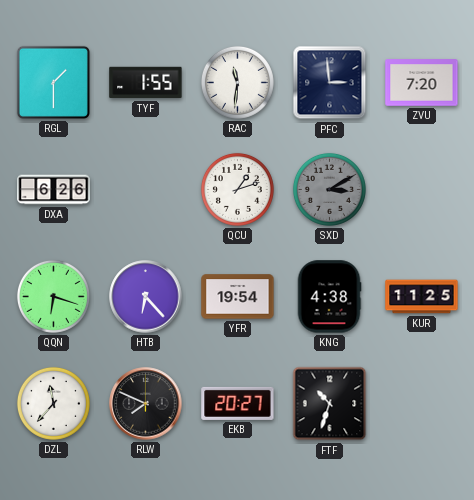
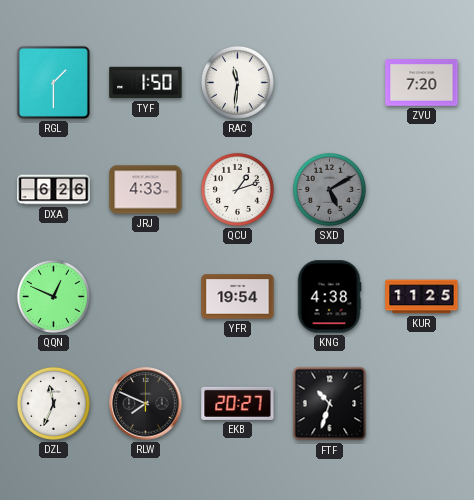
TYF: 1:55 -> 1:50 (146, 83)
PFC: 2:59 -> none (330, 83)
JRJ: none -> 4:33 (146, 190)
SXD: 3:10 -> 5:10 (329, 189)
QQN: 6:18 -> 12:49 (53, 296)
HTB: 6:23 -> none (146, 297)
DZL: 11:37 -> 11:34 (53, 403)
